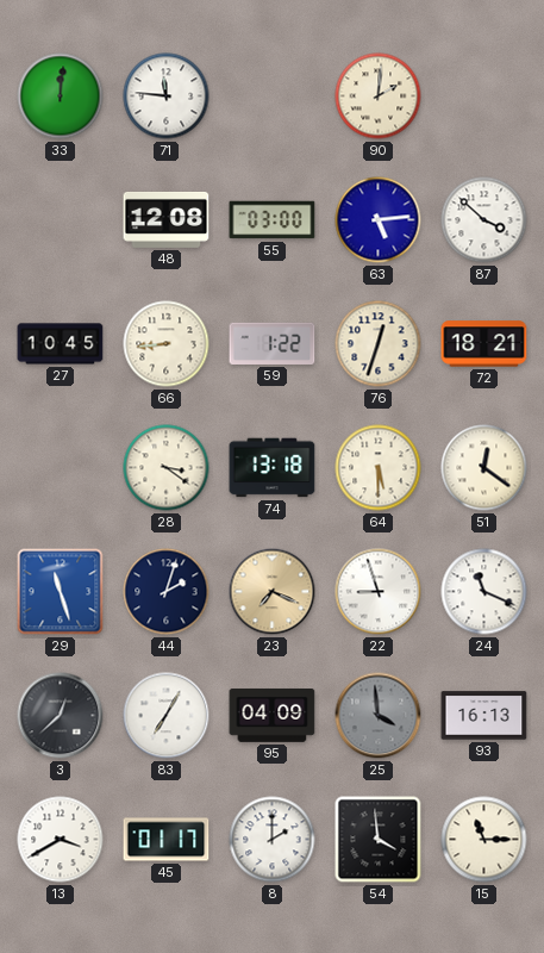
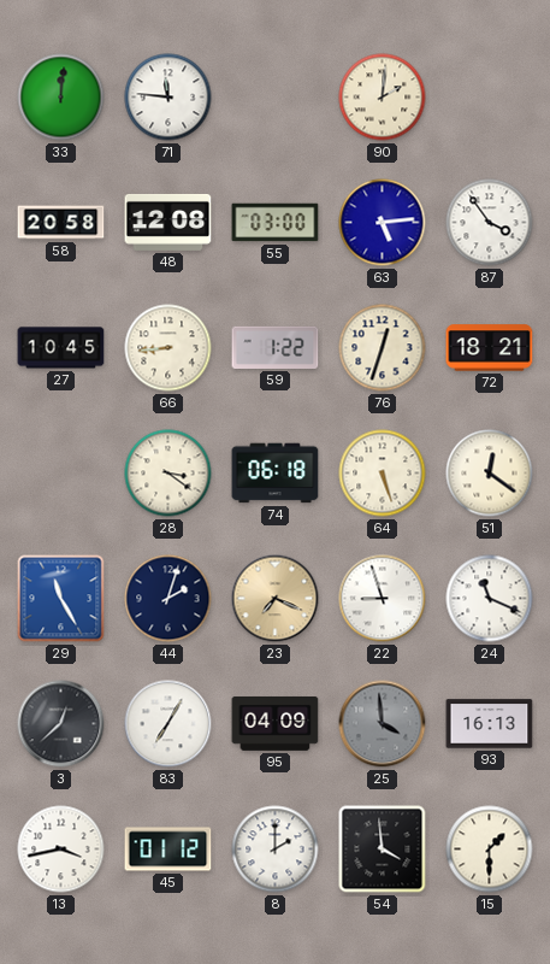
58: none -> 20:58 (61, 223)
87: 3:52 -> 3:54 (490, 223)
74: 13:18 -> 06:18 (276, 474)
64: 5:30 -> 5:27 (383, 474)
29: 11:27 -> 11:25 (61, 599)
13: 3:40 -> 3:43 (61, 850)
45: 01:17 -> 01:12 (168, 850)
15: 11:15 -> 1:30 (490, 850)
